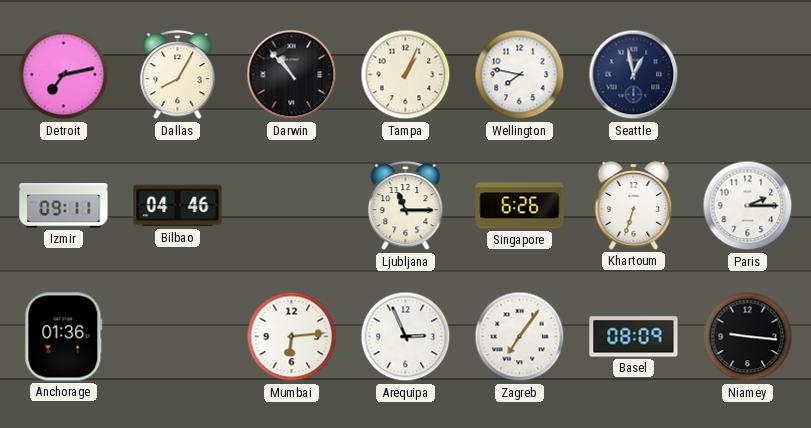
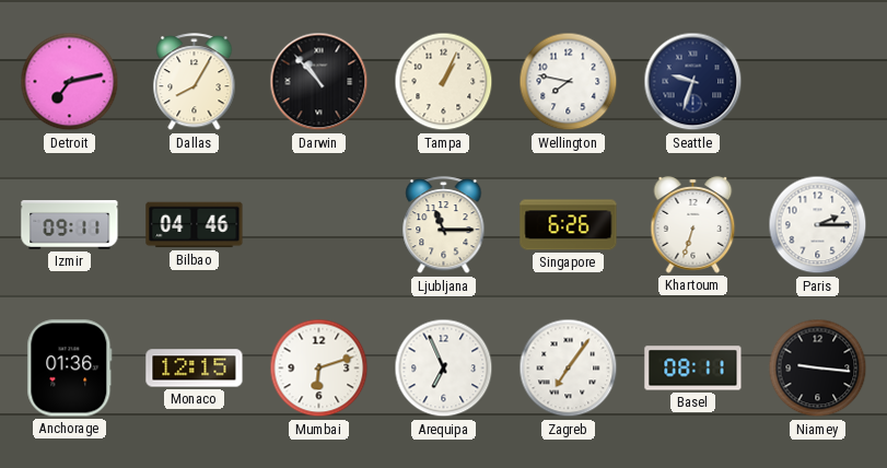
Seattle: 12:58 -> 9:33 (693, 82)
Monaco: none -> 12:15 (195, 368)
Mumbai: 6:14 -> 6:12 (319, 368)
Arequipa: 2:56 -> 6:56 (444, 368)
Basel: 08:09 -> 08:11 (693, 368)
